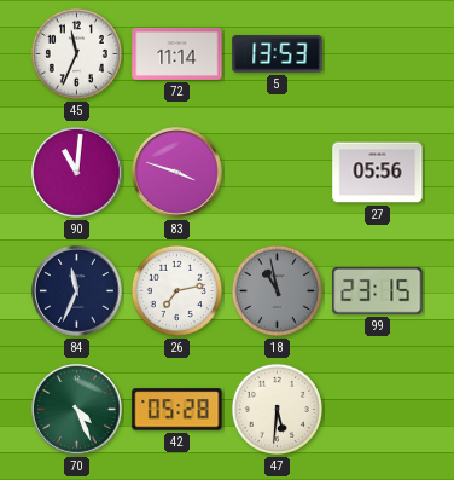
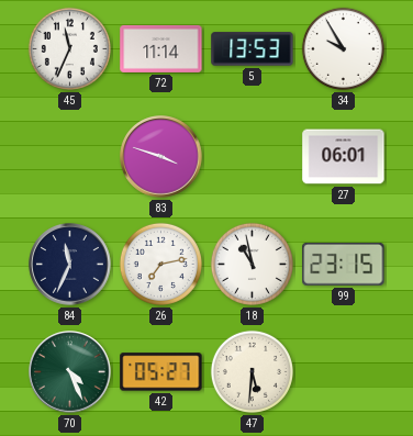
34: none -> 9:55 (343, 48)
90: 11:01 -> none (77, 173)
27: 05:56 -> 06:01 (344, 157)
18 dial: grey -> white (252, 264)
42: 05:28 -> 05:27 (161, 372)
